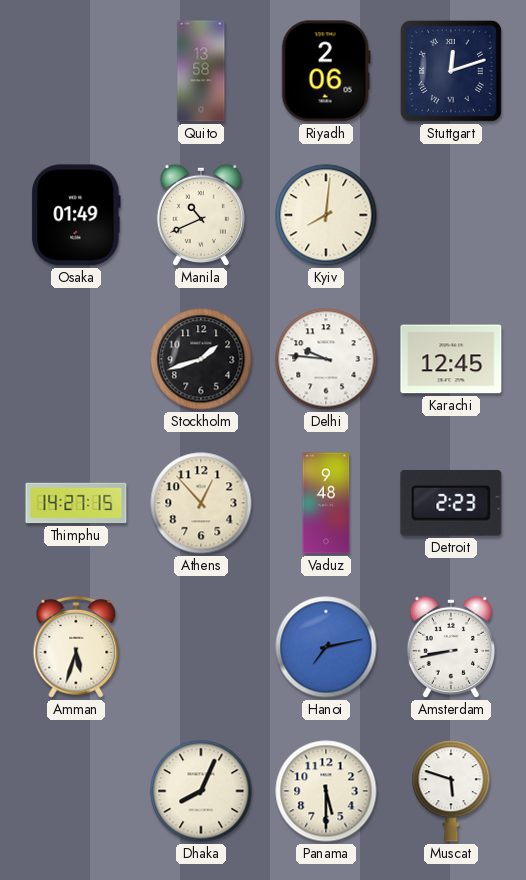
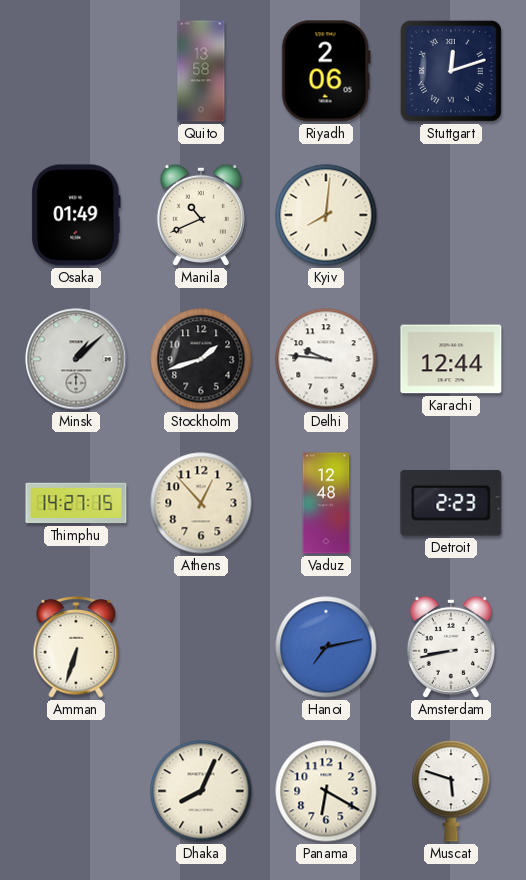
Minsk: none -> 1:08 (76, 359)
Karachi: 12:45 -> 12:44 (451, 359)
Vaduz: 9:48 -> 12:48 (326, 503)
Amman: 5:33 -> 6:33 (76, 647)
Panama: 5:30 -> 6:20 (326, 791)
